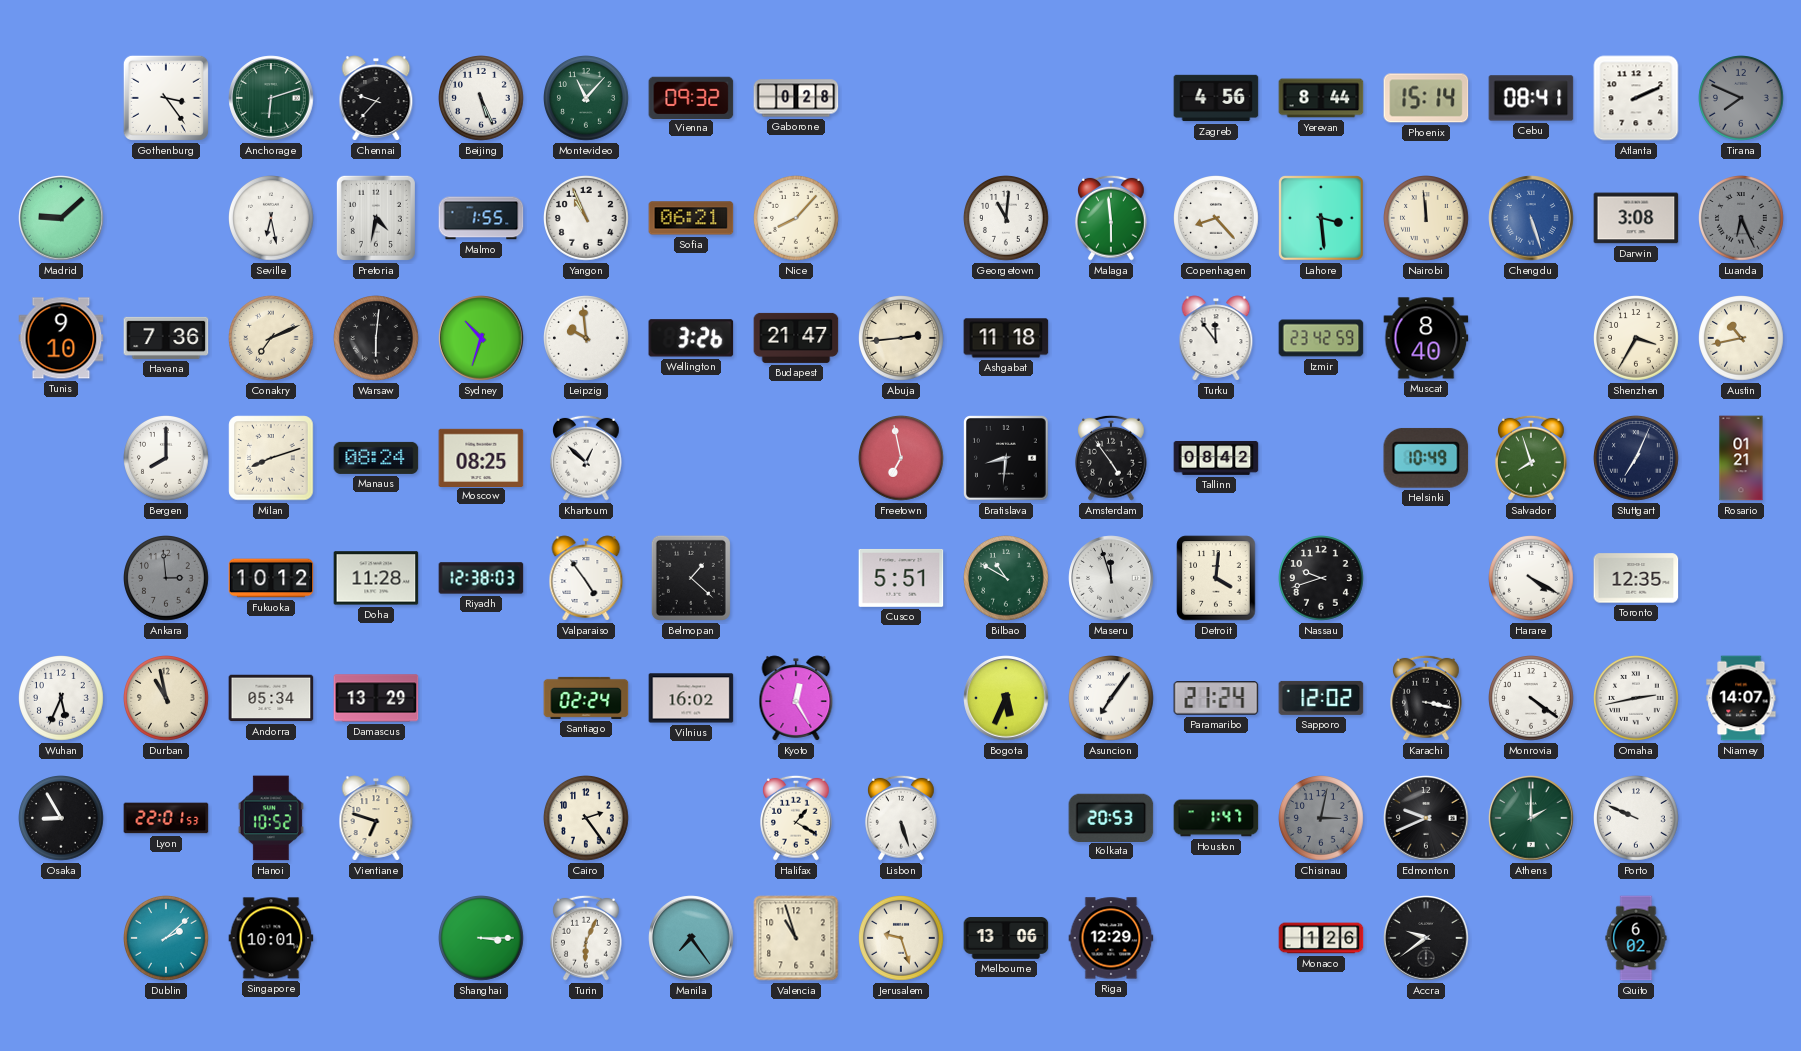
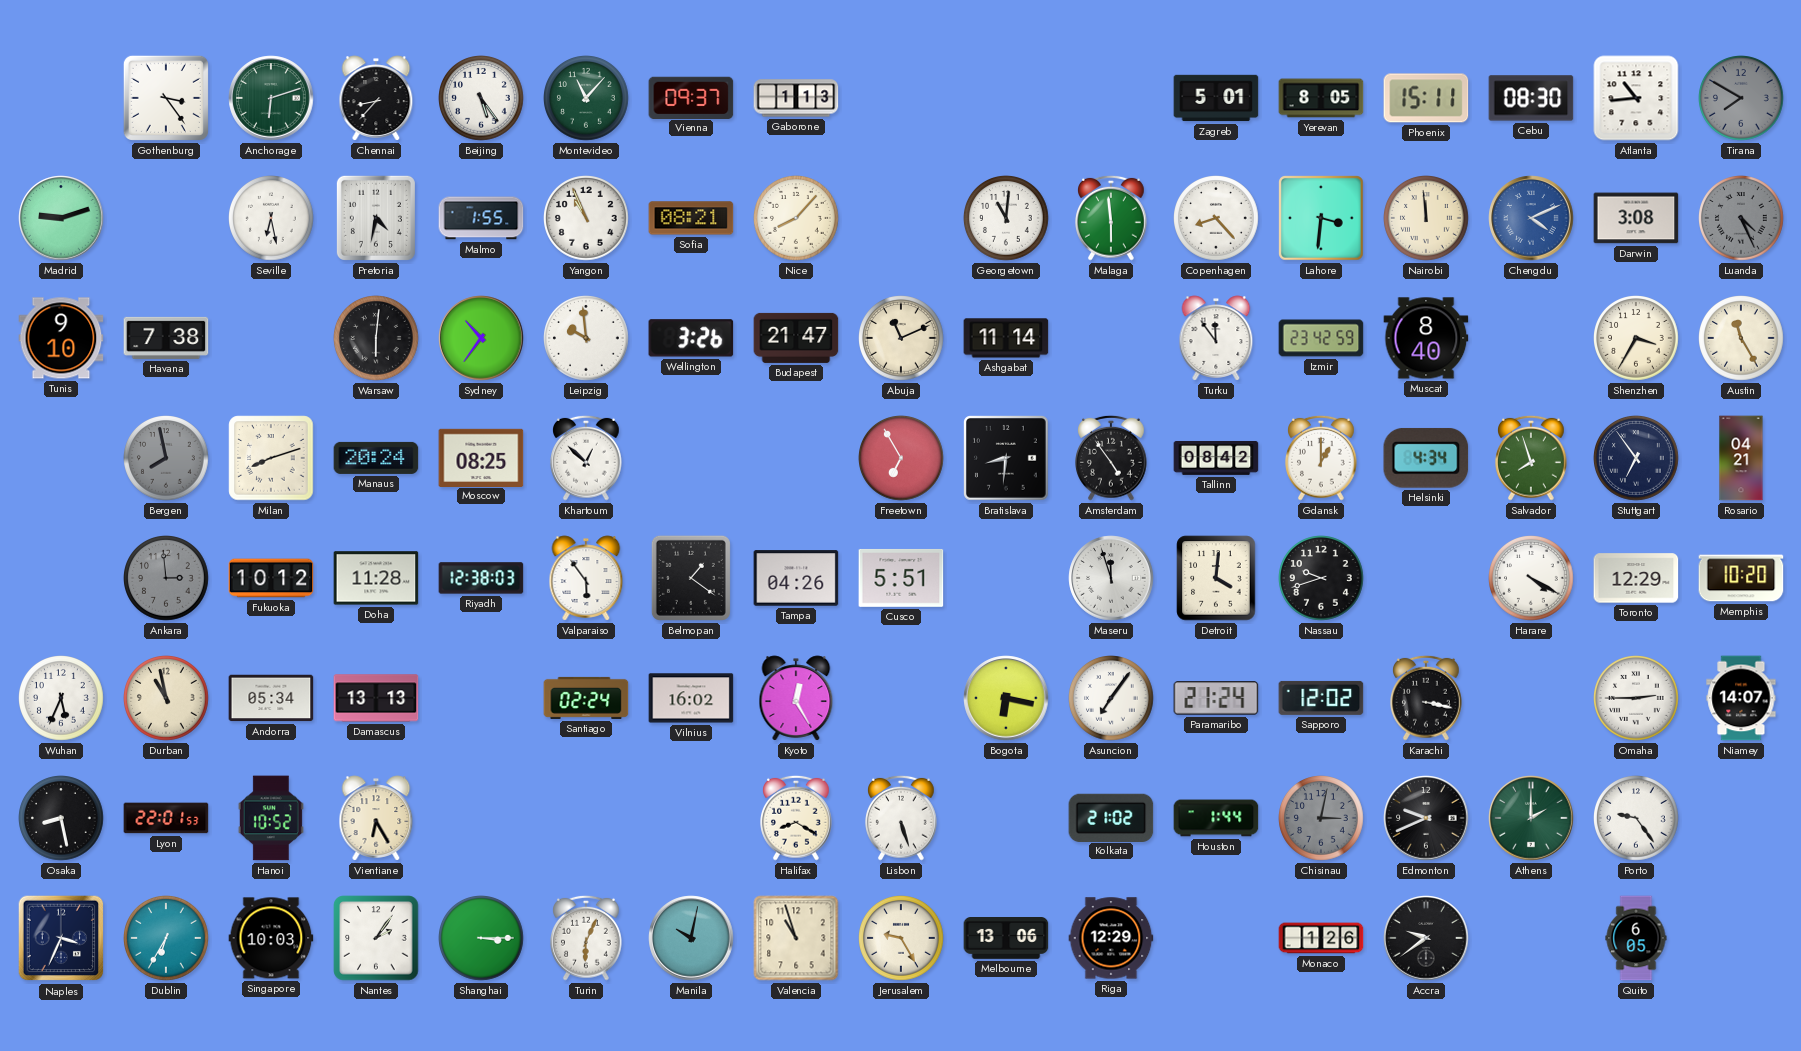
Chennai: 9:37 -> 8:37 (376, 98)
Beijing: 5:26 -> 5:24 (481, 98)
Vienna: 09:32 -> 09:37 (691, 97)
Gaborone: 0:28 -> 1:13 (796, 98)
Zagreb: 4:56 -> 5:01 (1216, 98)
Yerevan: 8:44 -> 8:05 (1321, 98)
Phoenix: 15:14 -> 15:11 (1426, 98)
Cebu: 08:41 -> 08:30 (1531, 98)
Atlanta: 2:11 -> 10:44 (1636, 98)
Tirana: 7:49 -> 7:50 (1741, 98)
Madrid: 9:08 -> 9:12 (61, 218)
Sofia: 06:21 -> 08:21 (691, 218)
Lahore: 3:29 -> 3:31 (1322, 219)
Chengdu: 5:27 -> 4:11 (1531, 218)
Luanda: 6:26 -> 4:26 (1741, 218)
Havana: 7:36 -> 7:38 (166, 338)
Conakry: 7:11 -> none (271, 338)
Sydney: 10:33 -> 10:36 (481, 338)
Abuja: 2:44 -> 11:11 (901, 338)
Ashgabat: 11:18 -> 11:14 (1006, 338)
Austin: 10:43 -> 11:25 (1741, 338)
Bergen: 8:00 -> 7:58 (166, 458)
Bergen dial: white -> grey (166, 458)
Manaus: 08:24 -> 20:24 (376, 458)
Freetown: 6:58 -> 6:55 (901, 458)
Gdansk: none -> 1:00 (1322, 458)
Helsinki: 10:49 -> 4:34 (1426, 458)
Stuttgart: 7:04 -> 6:54 (1636, 458)
Rosario: 01:21 -> 04:21 (1741, 458)
Valparaiso: 4:54 -> 5:54 (586, 578)
Belmopan: 1:22 -> 1:21 (691, 578)
Tampa: none -> 04:26 (796, 578)
Bilbao: 10:50 -> none (1006, 578)
Toronto: 12:35 -> 12:29 (1636, 578)
Memphis: none -> 10:20 (1741, 578)
Damascus: 13:29 -> 13:13 (376, 698)
Bogota: 5:34 -> 6:17 (1006, 698)
Monrovia: 4:21 -> none (1531, 698)
Omaha: 2:43 -> 2:45 (1636, 698)
Osaka: 8:55 -> 8:28 (61, 818)
Vientiane: 6:48 -> 6:25 (376, 818)
Cairo: 2:24 -> none (586, 818)
Halifax: 1:20 -> 8:20 (797, 818)
Kolkata: 20:53 -> 21:02 (1111, 817)
Houston: 1:47 -> 1:44 (1216, 818)
Porto: 9:49 -> 9:24 (1636, 818)
Naples: none -> 3:34 (61, 938)
Dublin: 2:08 -> 6:35 (166, 938)
Singapore: 10:01 -> 10:03 (271, 938)
Nantes: none -> 2:06 (376, 938)
Manila: 7:24 -> 10:02 (691, 938)
Jerusalem: 9:27 -> 9:25 (901, 938)
Quito: 6:02 -> 6:05 (1636, 938)
